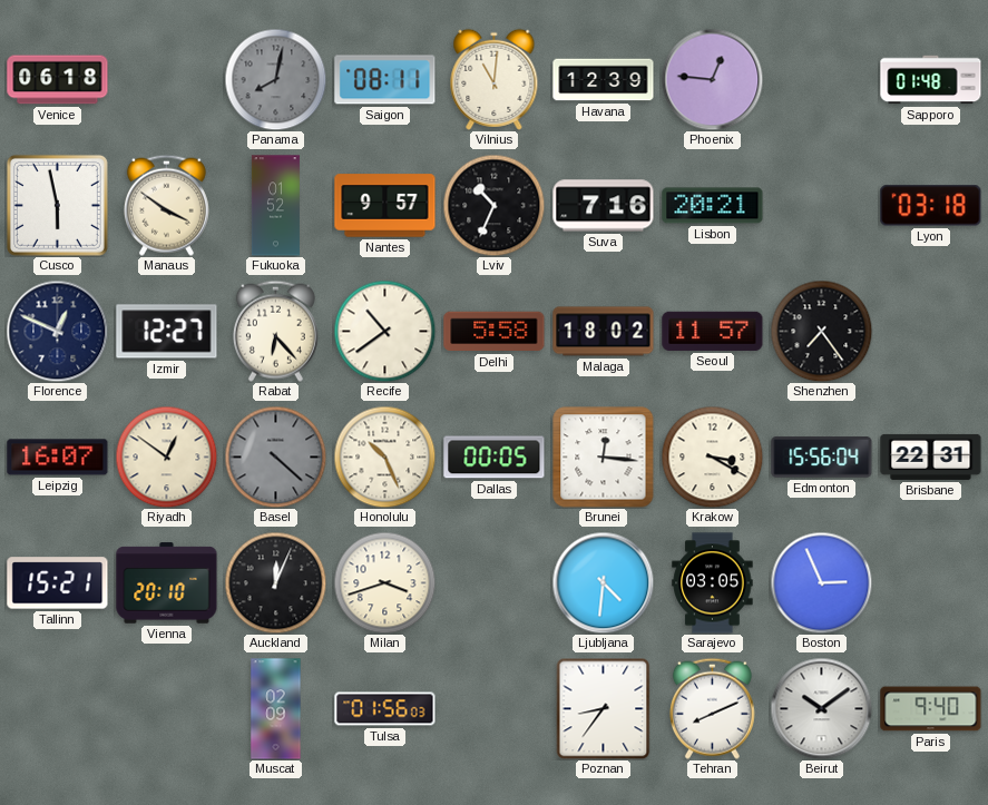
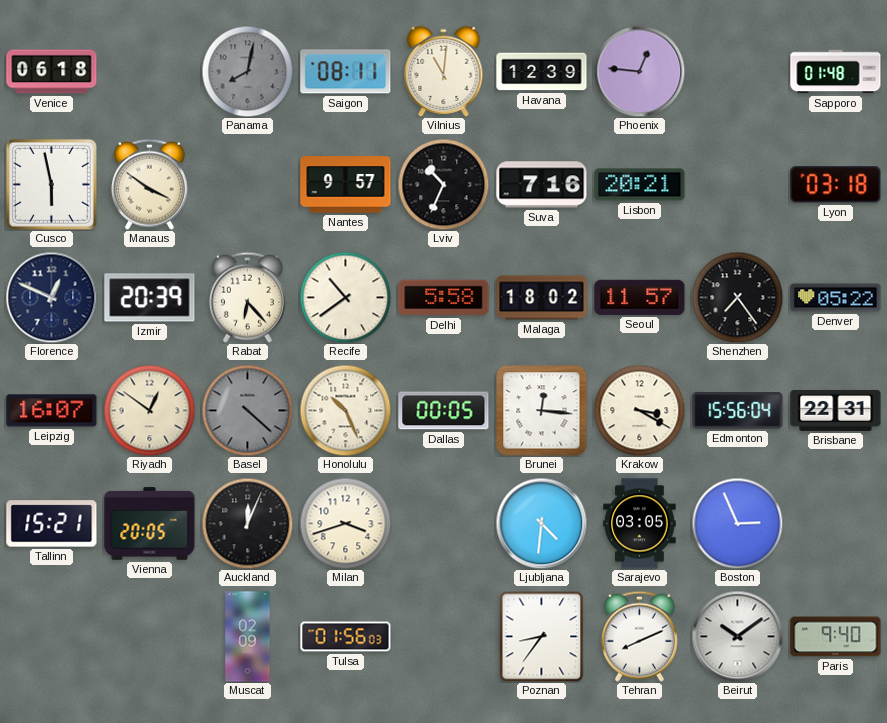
Fukuoka: 01:52 -> none (275, 206)
Izmir: 12:27 -> 20:39 (150, 298)
Denver: none -> 05:22 (836, 298)
Vienna: 20:10 -> 20:05 (150, 524)
